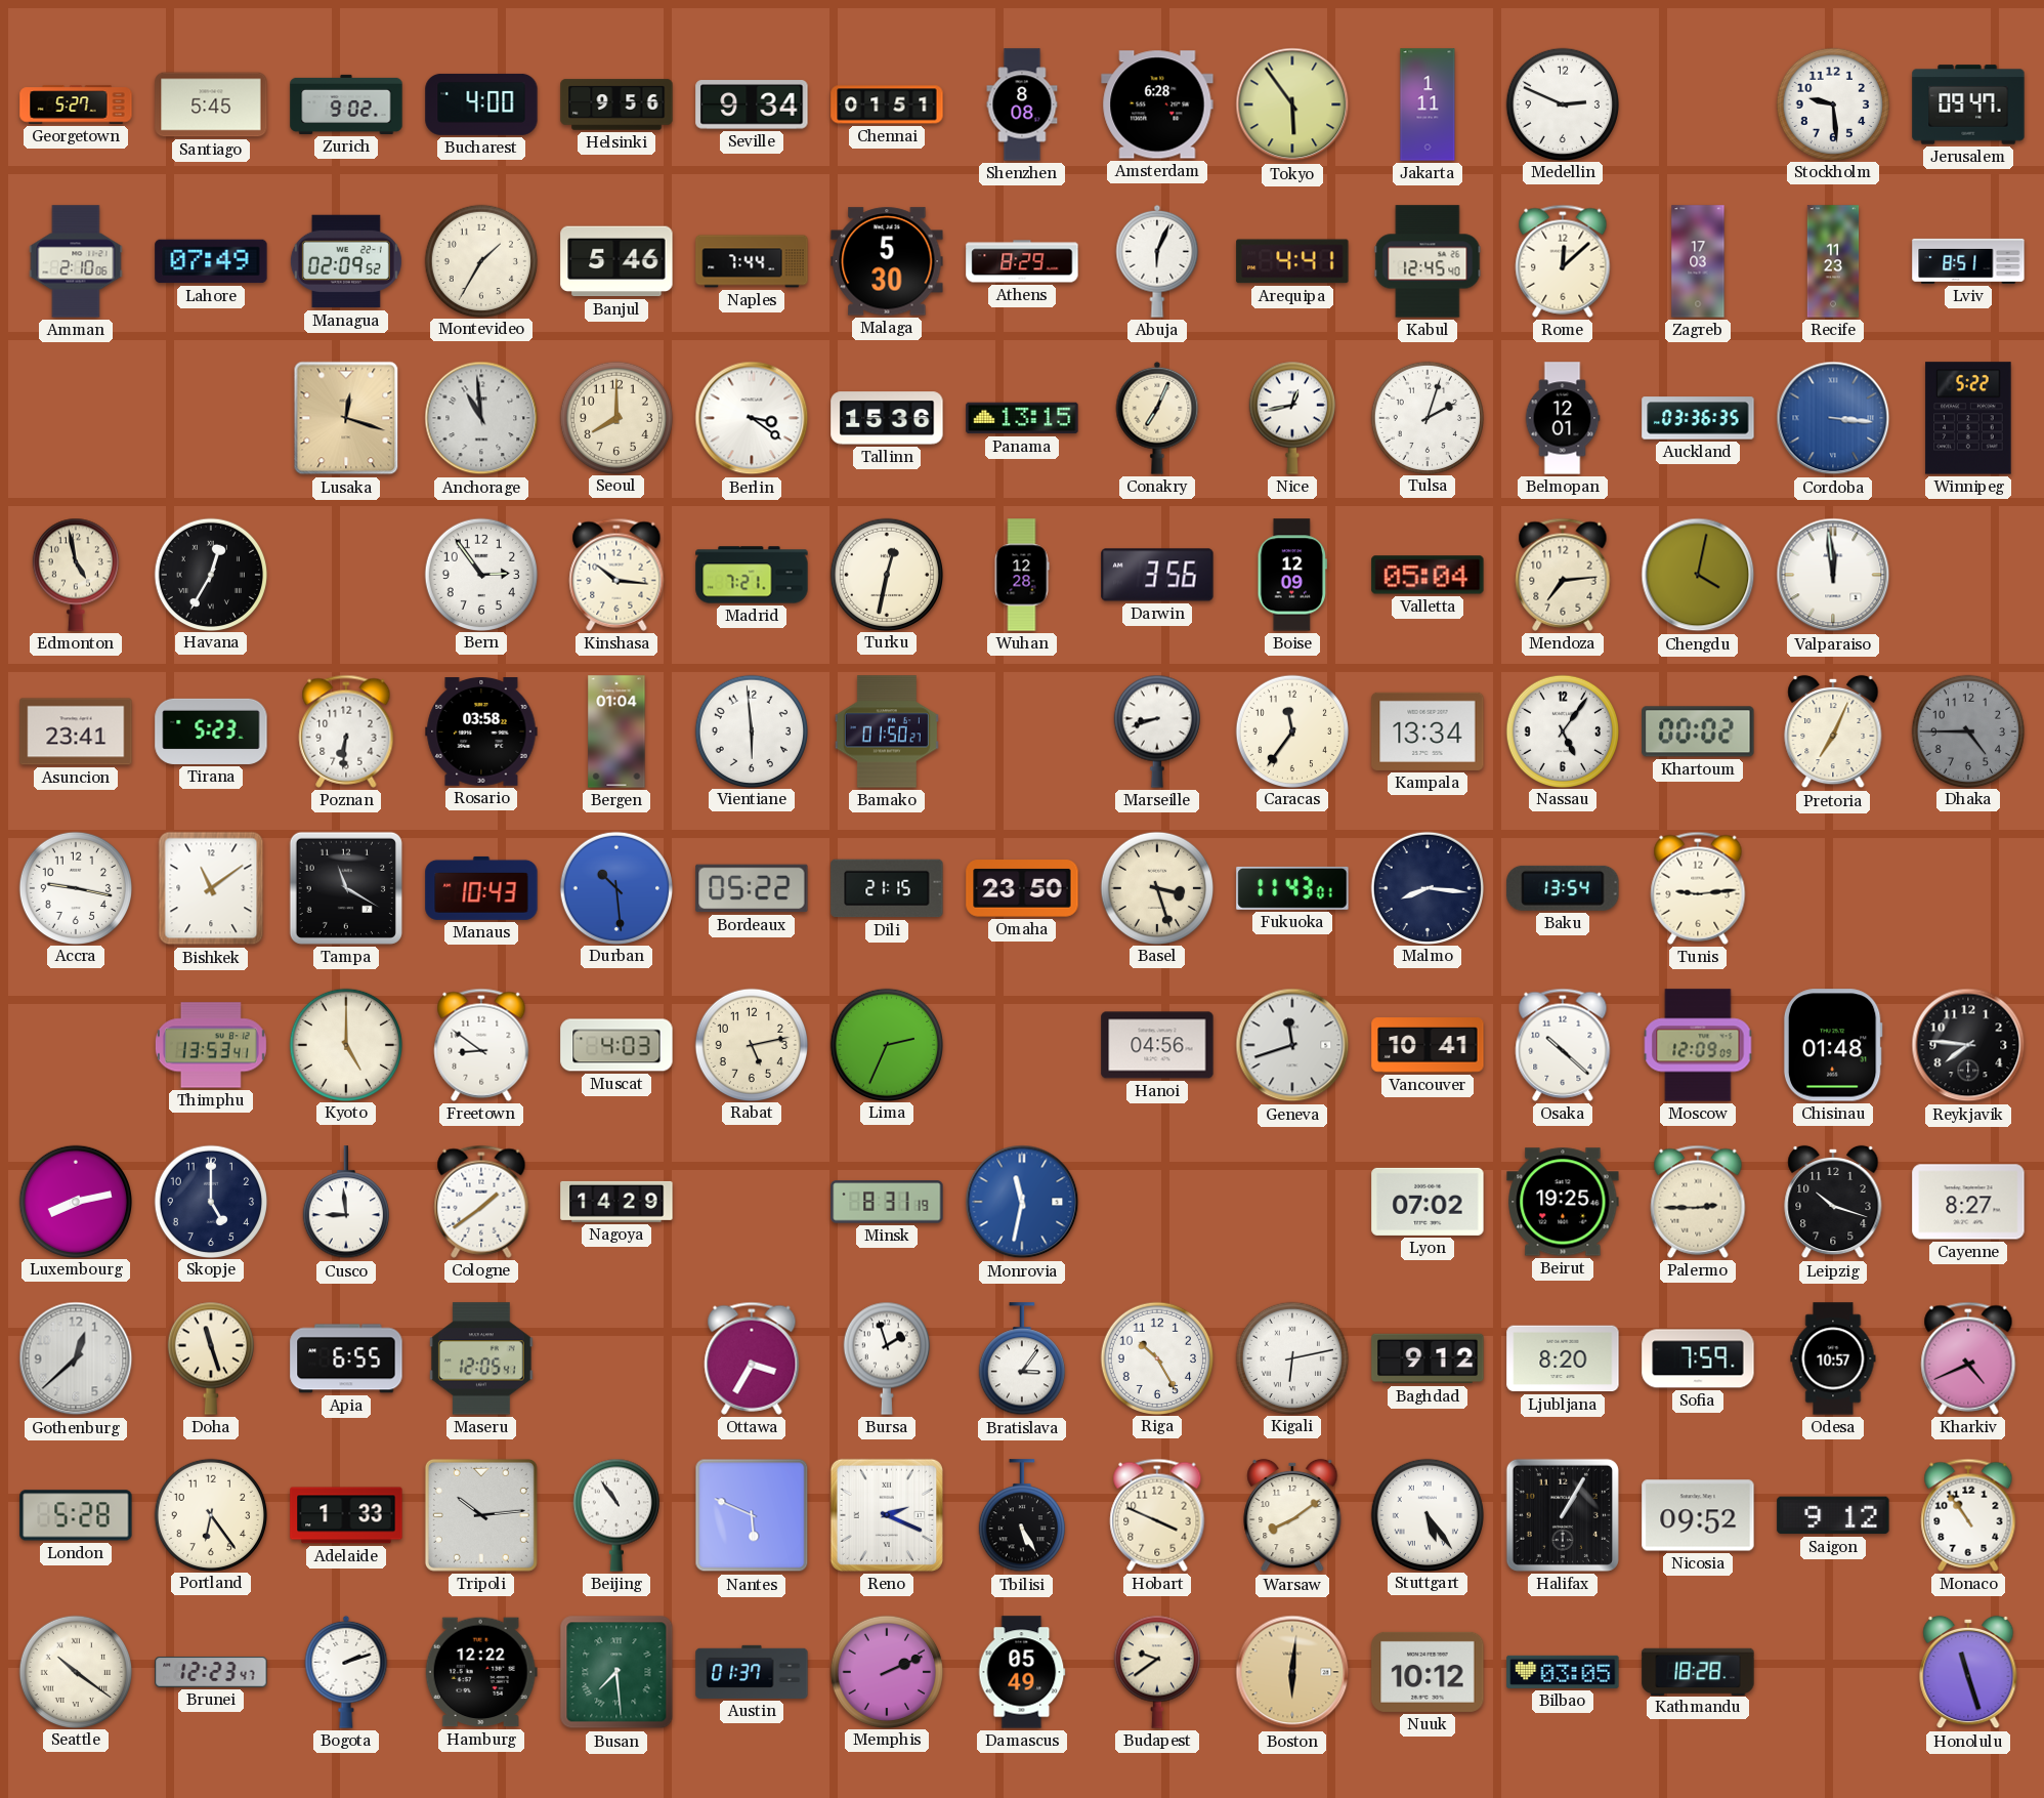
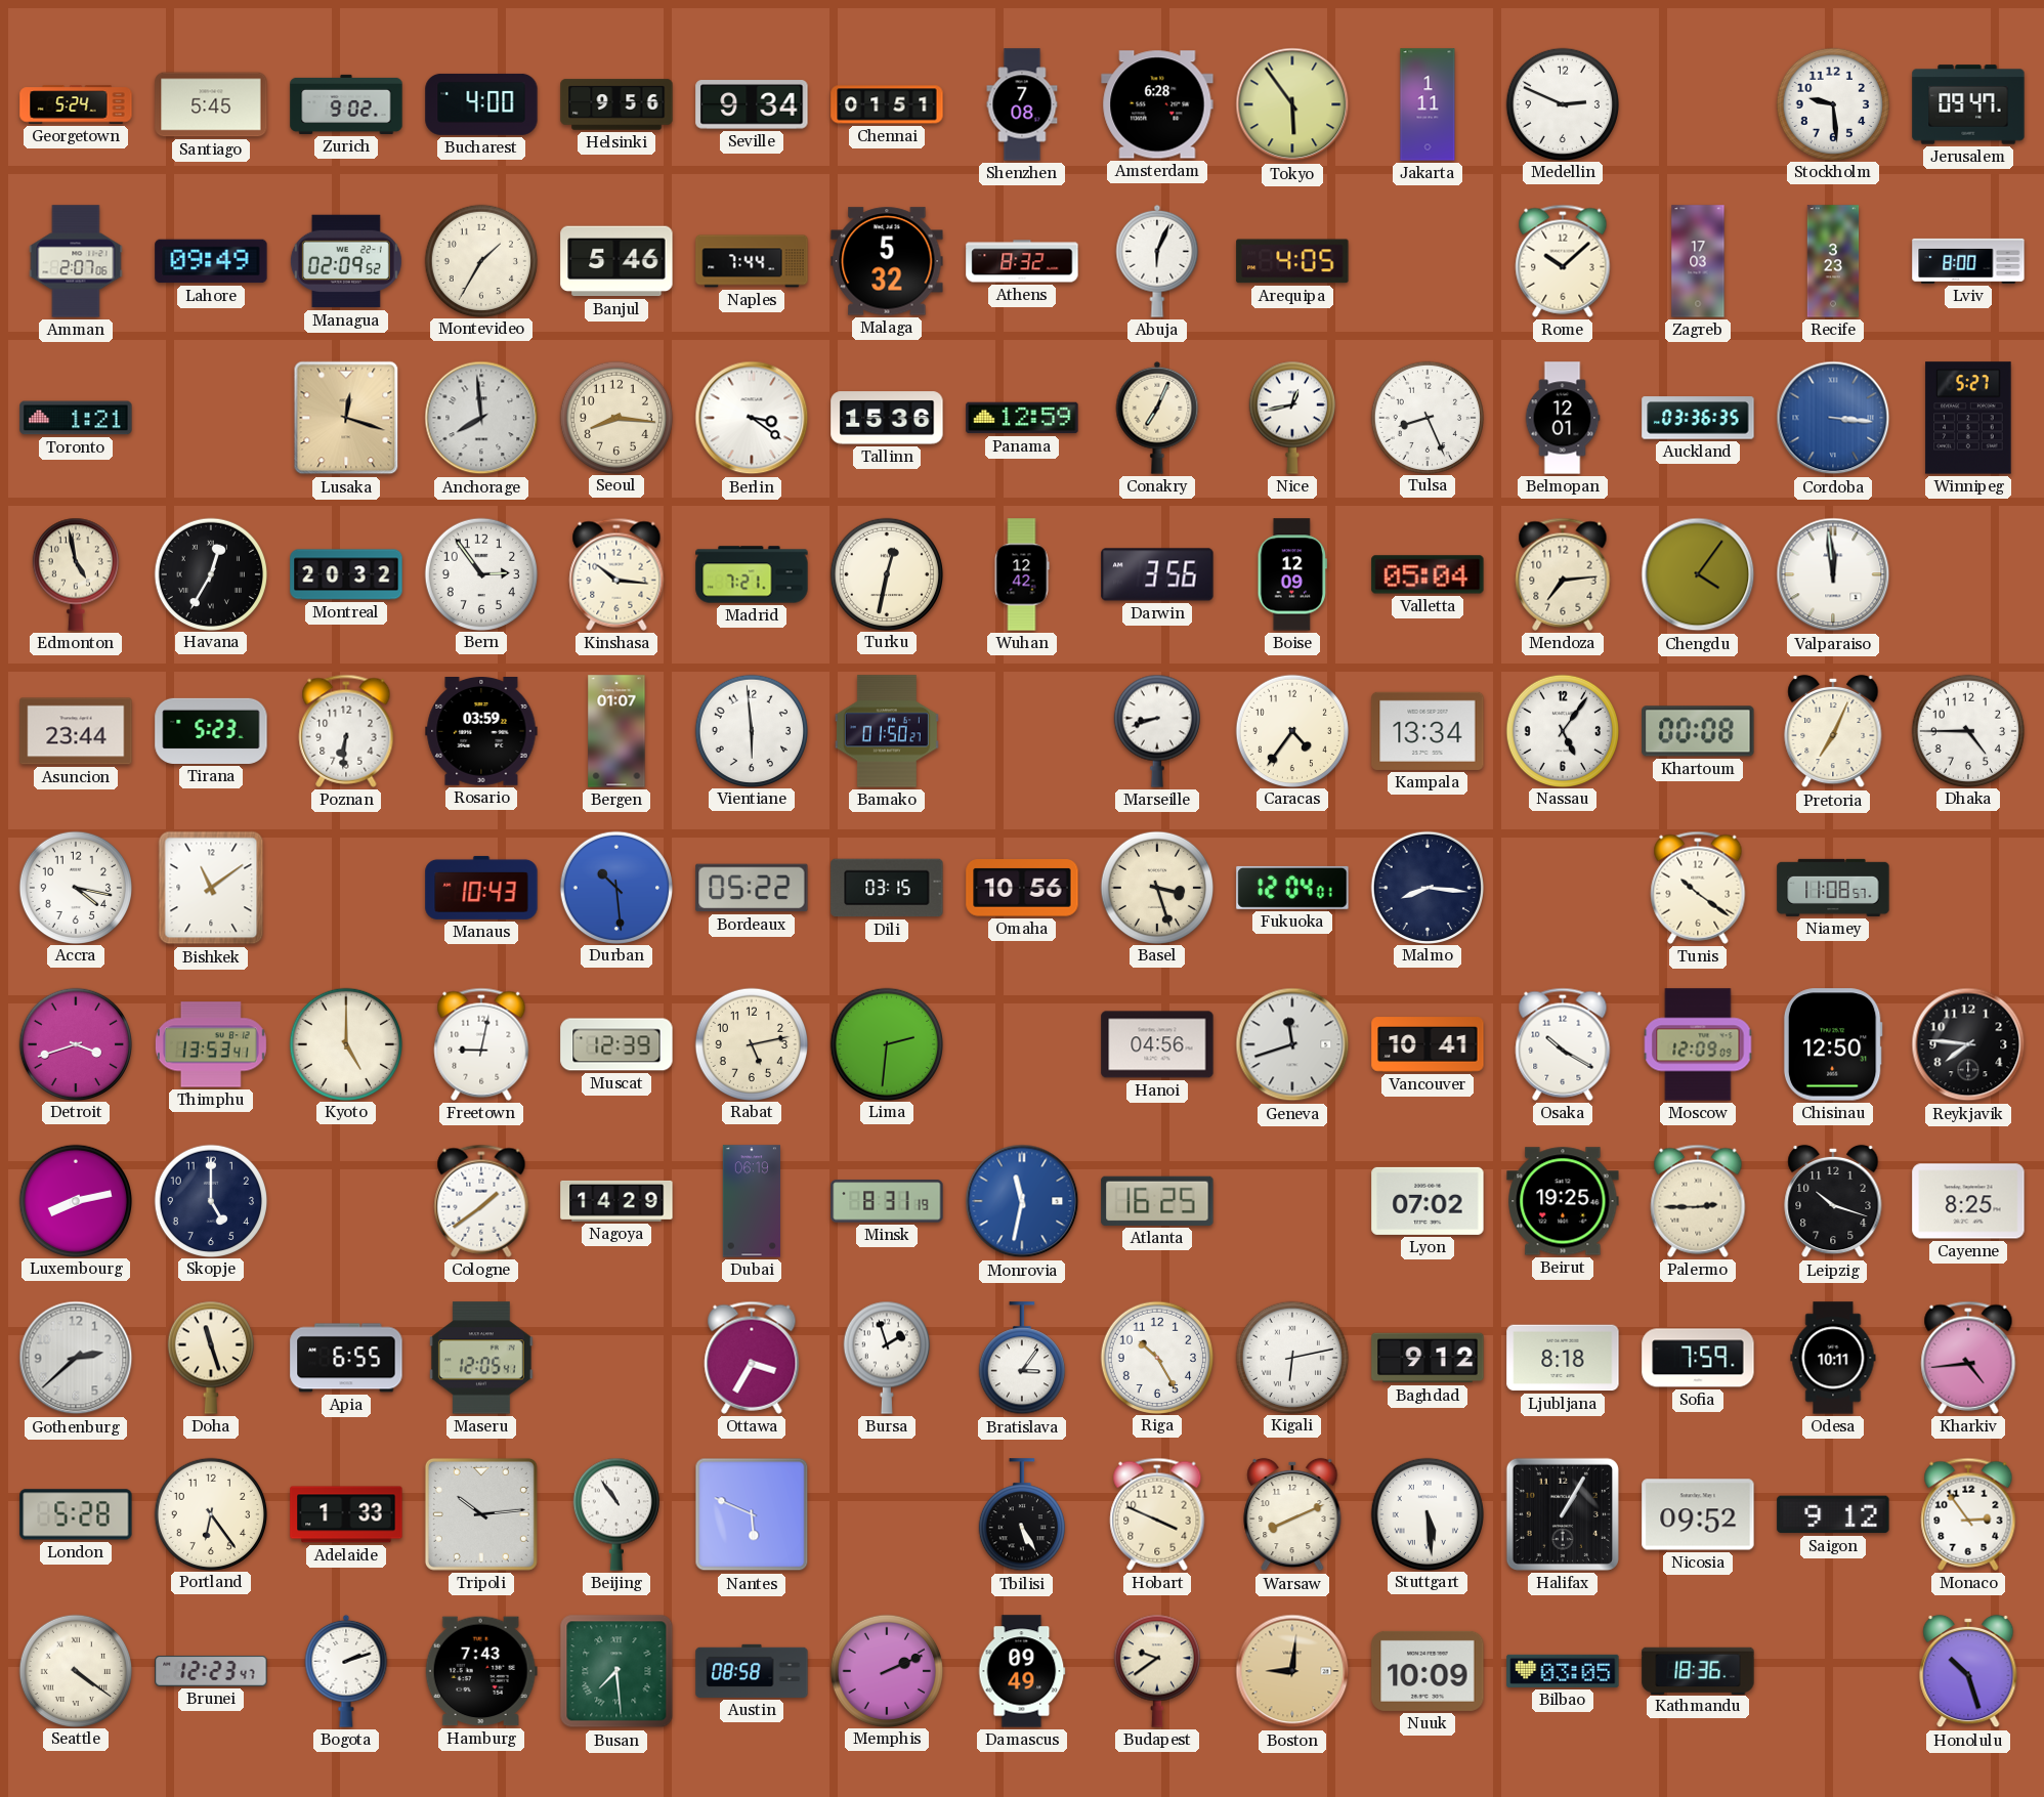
Georgetown: 5:27 -> 5:24 (76, 104)
Shenzhen: 8:08 -> 7:08 (1022, 104)
Amman: 2:10 -> 2:07 (76, 261)
Lahore: 07:49 -> 09:49 (211, 261)
Malaga: 5:30 -> 5:32 (887, 261)
Athens: 8:29 -> 8:32 (1022, 261)
Arequipa: 4:41 -> 4:05 (1292, 261)
Kabul: 12:45 -> none (1428, 261)
Rome: 12:08 -> 10:08 (1563, 261)
Recife: 11:23 -> 3:23 (1833, 261)
Lviv: 8:51 -> 8:00 (1968, 261)
Toronto: none -> 1:21 (76, 418)
Anchorage: 10:59 -> 7:59 (481, 418)
Seoul: 8:00 -> 8:16 (615, 417)
Panama: 13:15 -> 12:59 (1022, 418)
Tulsa: 2:03 -> 8:26 (1426, 417)
Winnipeg: 5:22 -> 5:27 (1968, 418)
Montreal: none -> 20:32 (346, 574)
Wuhan: 12:28 -> 12:42 (1022, 574)
Chengdu: 4:02 -> 4:06 (1698, 574)
Asuncion: 23:41 -> 23:44 (76, 731)
Rosario: 03:58 -> 03:59 (481, 732)
Bergen: 01:04 -> 01:07 (616, 731)
Caracas: 11:36 -> 4:36 (1291, 730)
Khartoum: 00:02 -> 00:08 (1698, 731)
Dhaka dial: grey -> white (1967, 730)
Accra: 9:17 -> 4:17 (75, 887)
Tampa: 11:20 -> none (346, 888)
Dili: 21:15 -> 03:15 (887, 888)
Omaha: 23:50 -> 10:56 (1022, 888)
Fukuoka: 11:43 -> 12:04 (1292, 888)
Baku: 13:54 -> none (1563, 888)
Tunis: 9:14 -> 10:21 (1698, 888)
Niamey: none -> 11:08 (1833, 888)
Detroit: none -> 3:42 (75, 1043)
Freetown: 8:51 -> 9:02 (481, 1044)
Muscat: 4:03 -> 12:39 (616, 1044)
Lima: 2:34 -> 2:31 (886, 1043)
Osaka: 10:22 -> 10:20 (1563, 1044)
Chisinau: 01:48 -> 12:50 (1833, 1044)
Cusco: 8:59 -> none (346, 1203)
Dubai: none -> 06:19 (752, 1201)
Atlanta: none -> 16:25 (1157, 1201)
Cayenne: 8:27 -> 8:25 (1968, 1201)
Gothenburg: 12:38 -> 2:38 (76, 1358)
Ljubljana: 8:20 -> 8:18 (1563, 1358)
Odesa: 10:57 -> 10:11 (1833, 1358)
Kharkiv: 4:41 -> 4:44 (1968, 1358)
Reno: 2:19 -> none (887, 1515)
Warsaw: 8:09 -> 8:11 (1292, 1514)
Stuttgart: 5:24 -> 5:29 (1426, 1513)
Monaco: 10:54 -> 2:54 (1968, 1514)
Seattle: 10:21 -> 4:21 (75, 1670)
Hamburg: 12:22 -> 7:43 (481, 1671)
Austin: 01:37 -> 08:58 (752, 1671)
Damascus: 05:49 -> 09:49 (1022, 1671)
Boston: 6:01 -> 9:01 (1292, 1671)
Nuuk: 10:12 -> 10:09 (1428, 1671)
Kathmandu: 18:28 -> 18:36 (1698, 1670)
Honolulu: 11:27 -> 10:27 (1968, 1671)
